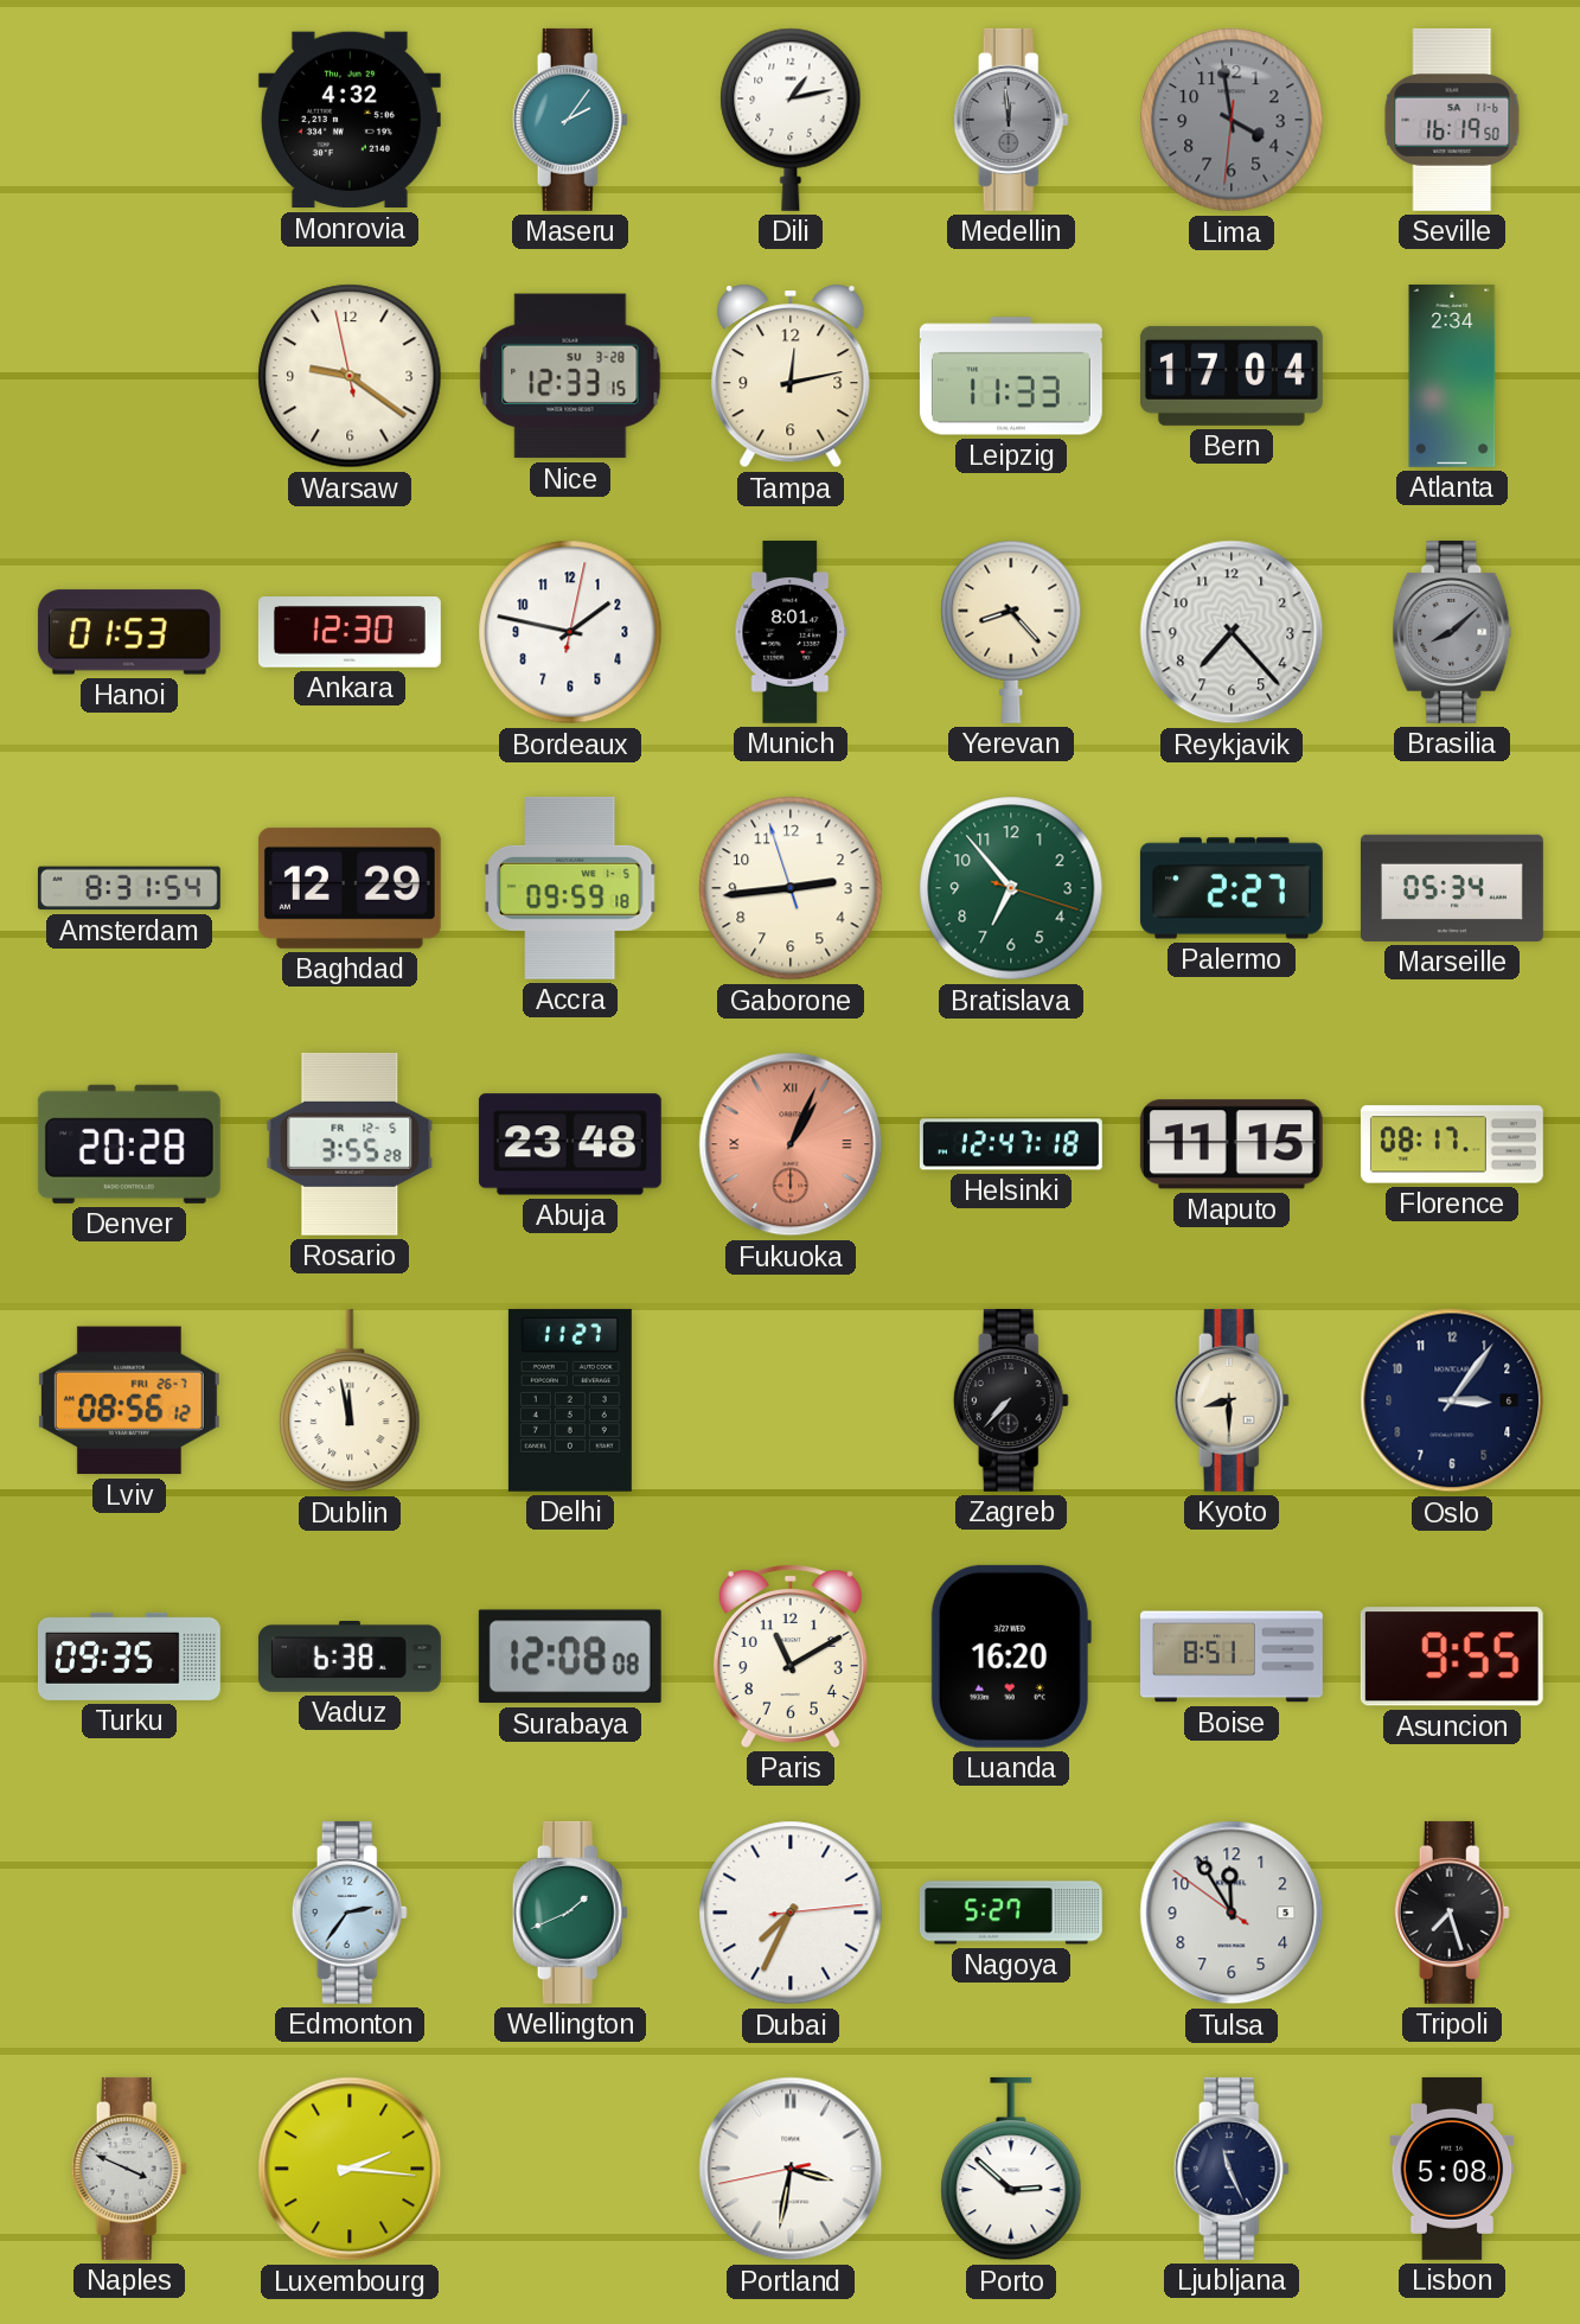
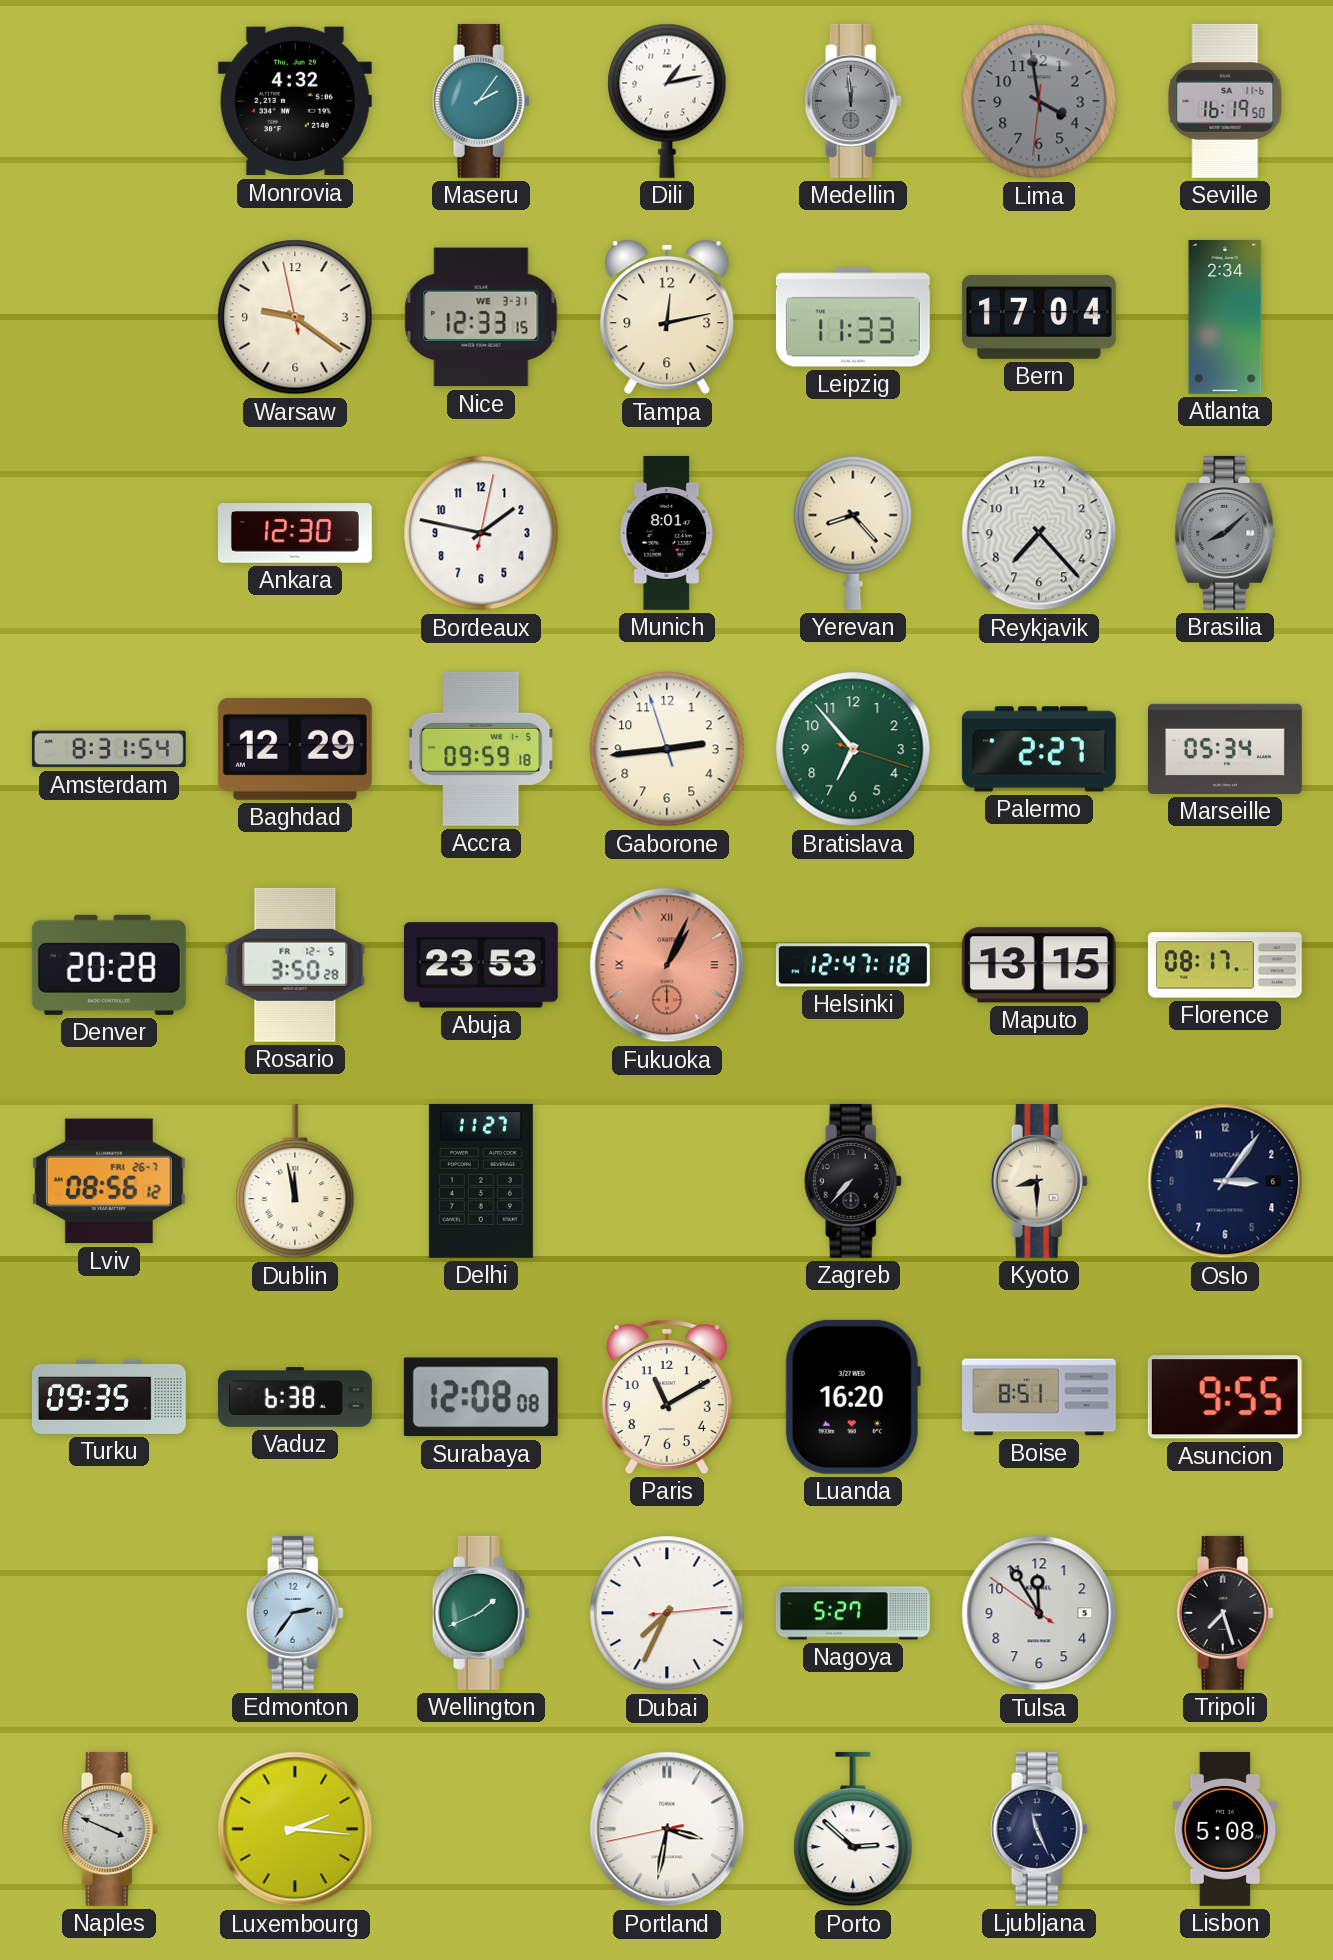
Nice date: SU 3-28 -> WE 3-31 (481, 317)
Hanoi: 01:53 -> none (129, 632)
Rosario: 3:55 -> 3:50 (295, 965)
Abuja: 23:48 -> 23:53 (481, 965)
Maputo: 11:15 -> 13:15 (1039, 965)
